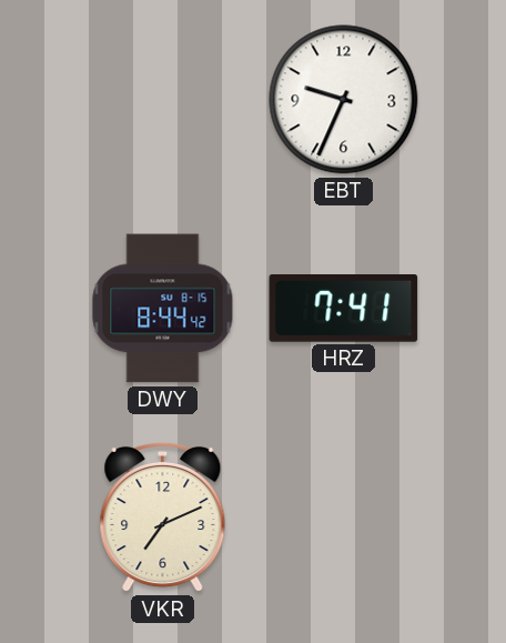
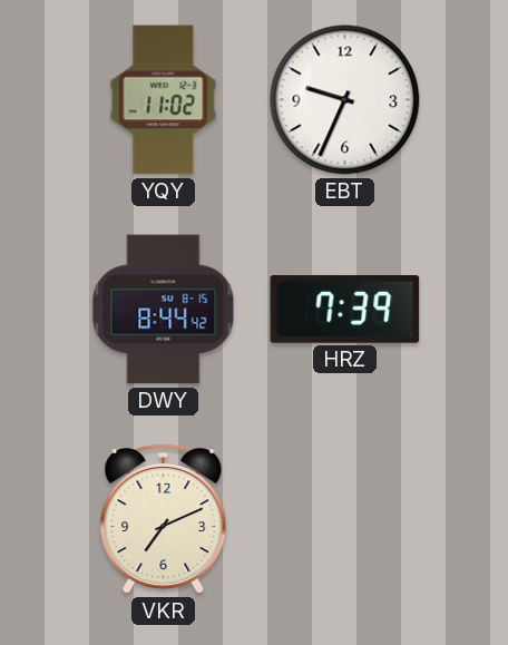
YQY: none -> 11:02 (164, 100)
HRZ: 7:41 -> 7:39 (345, 310)
